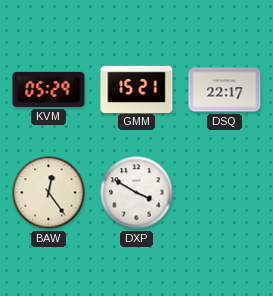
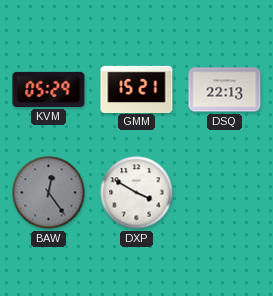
DSQ: 22:17 -> 22:13 (225, 90)
BAW dial: cream -> grey (49, 193)
